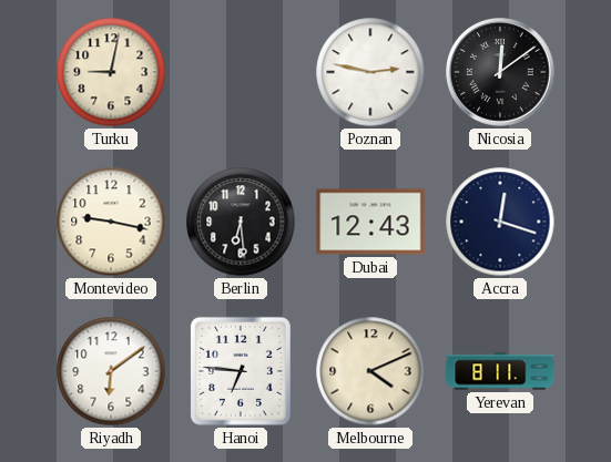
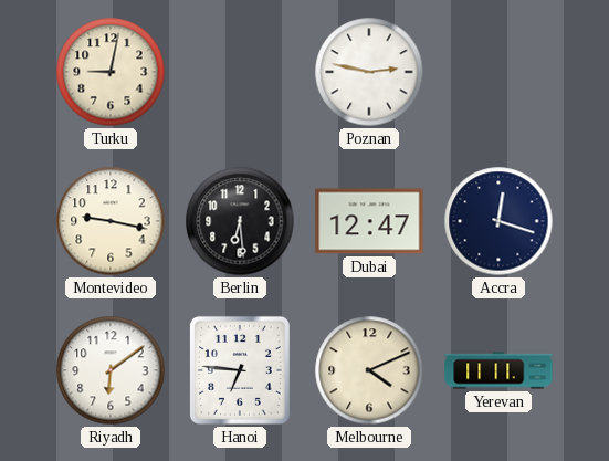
Nicosia: 12:09 -> none (500, 72)
Dubai: 12:43 -> 12:47 (369, 221)
Yerevan: 8:11 -> 11:11 (498, 370)
